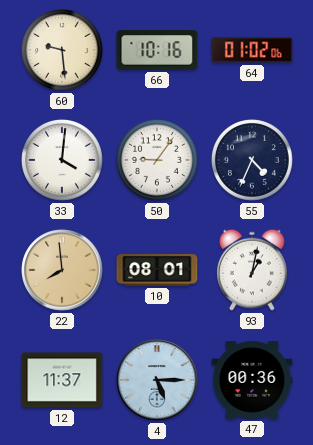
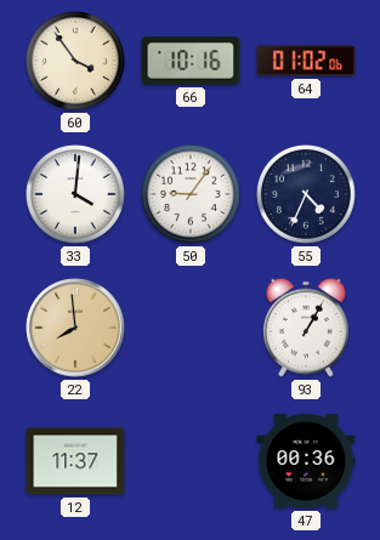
60: 9:29 -> 3:54 (76, 62)
10: 08:01 -> none (157, 270)
93: 1:02 -> 1:05 (306, 328)
4: 5:15 -> none (157, 380)
